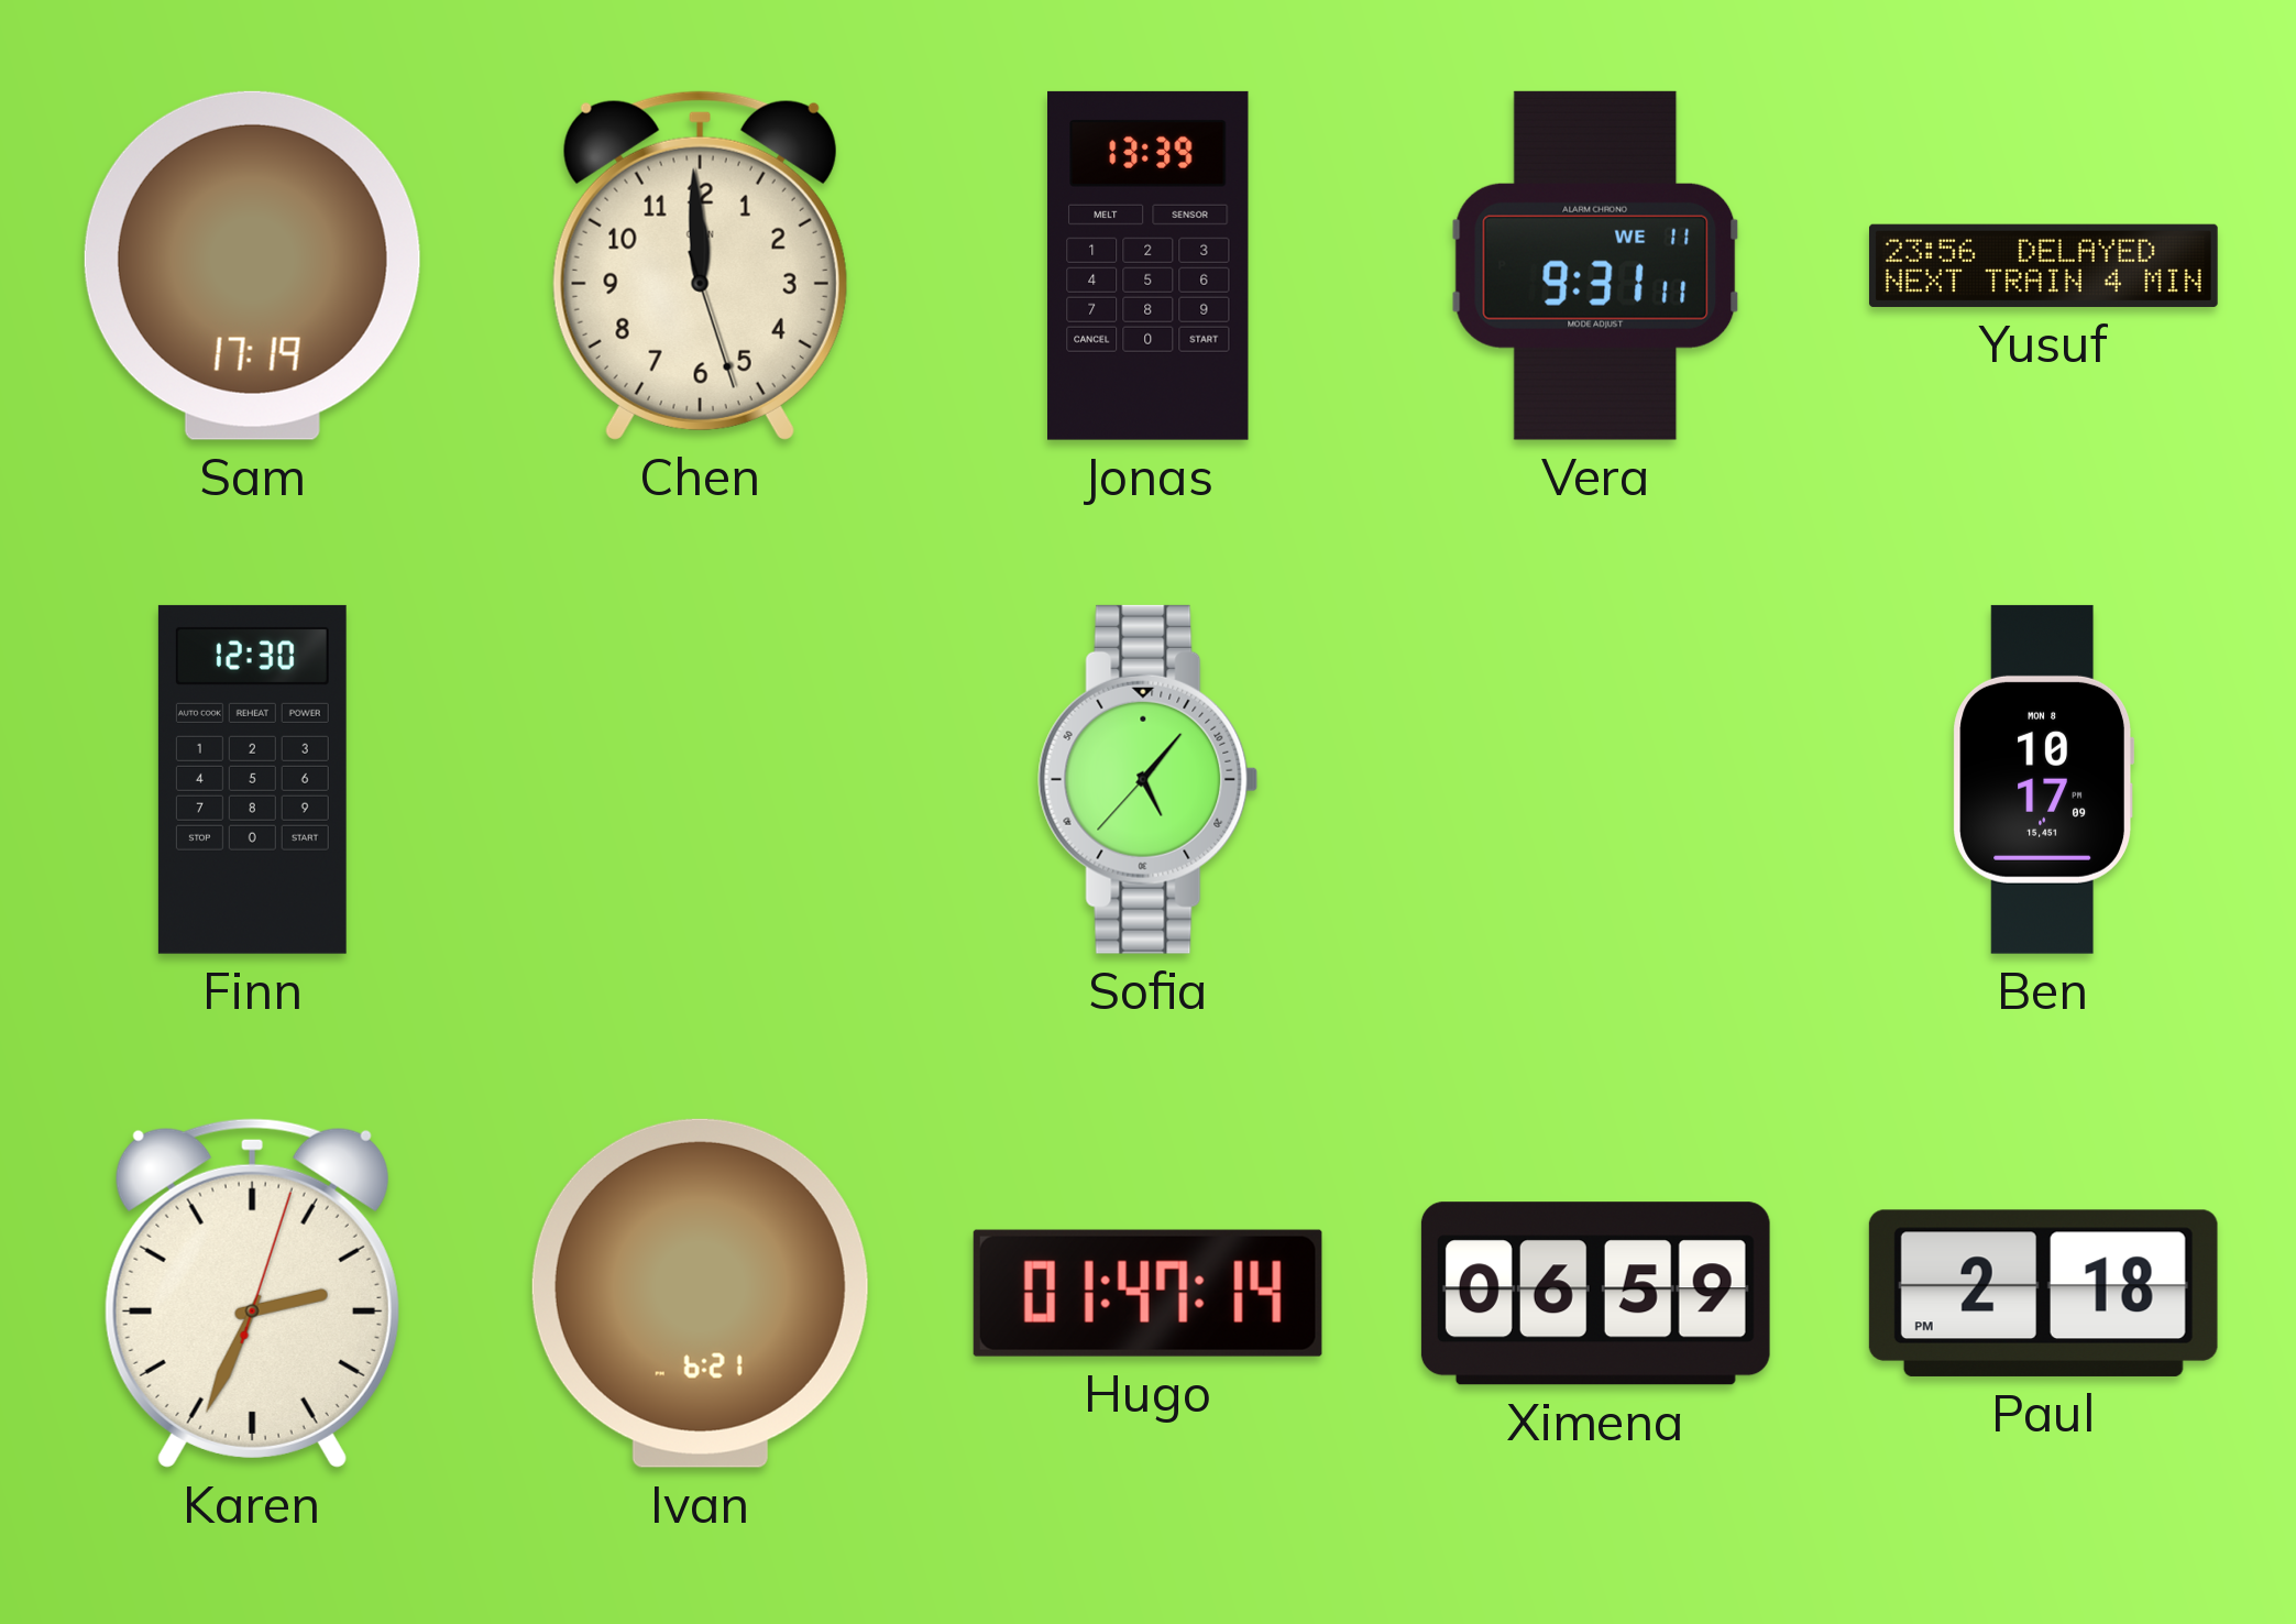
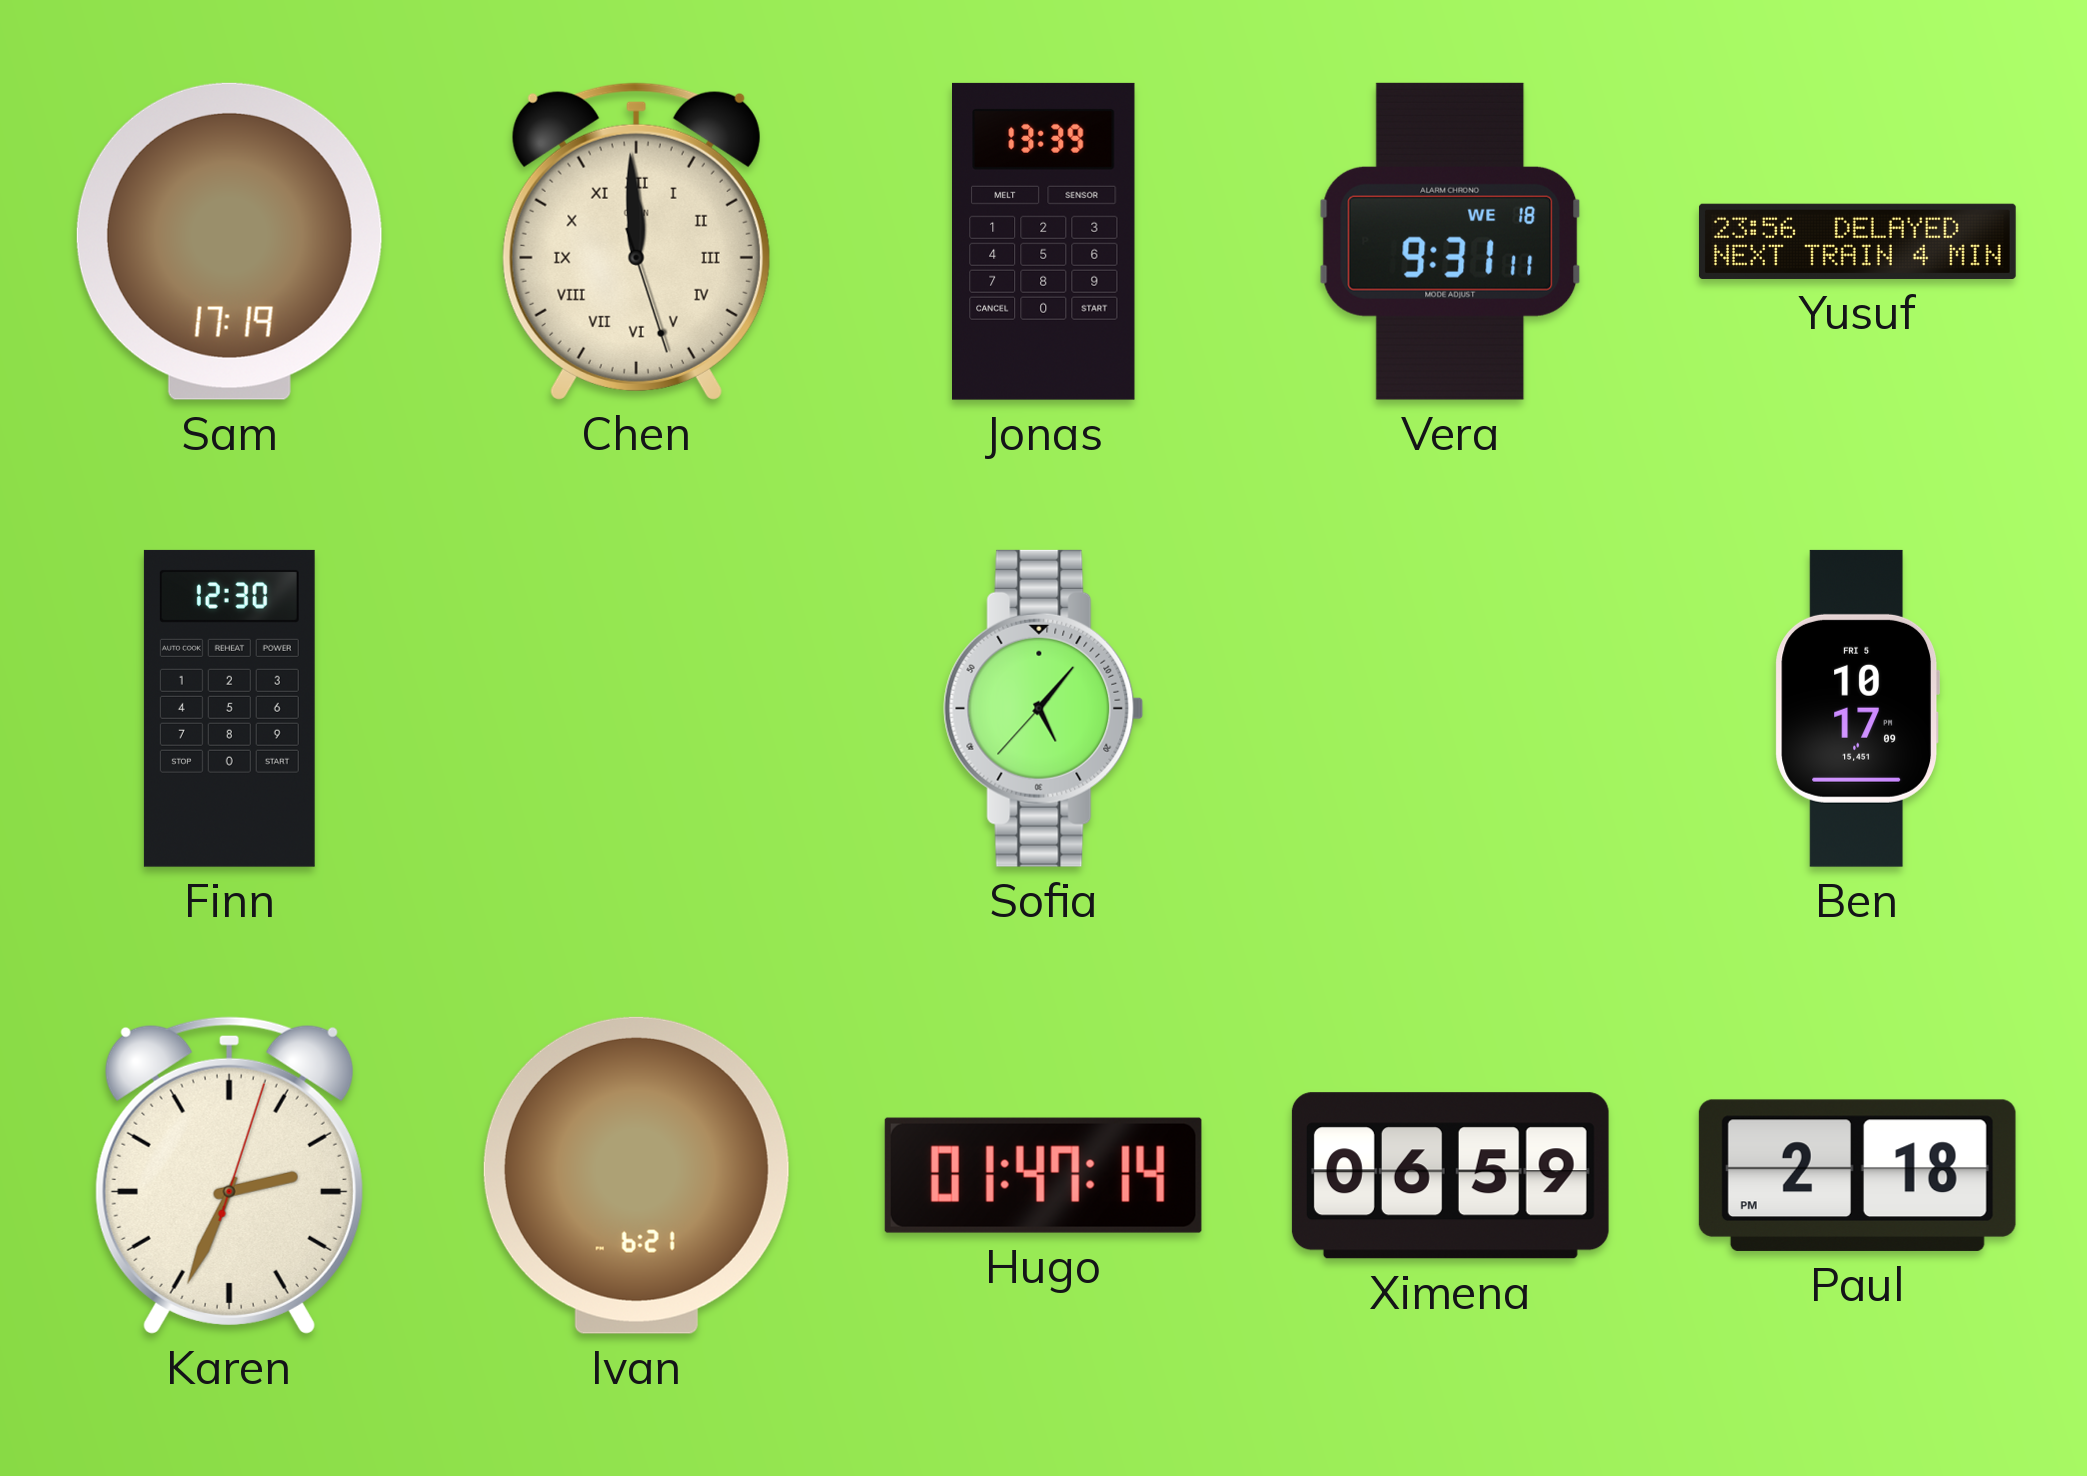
Chen numerals: Arabic -> Roman (636, 241)
Vera date: WE 11 -> WE 18 (1451, 241)
Ben date: MON 8 -> FRI 5 (1857, 708)
